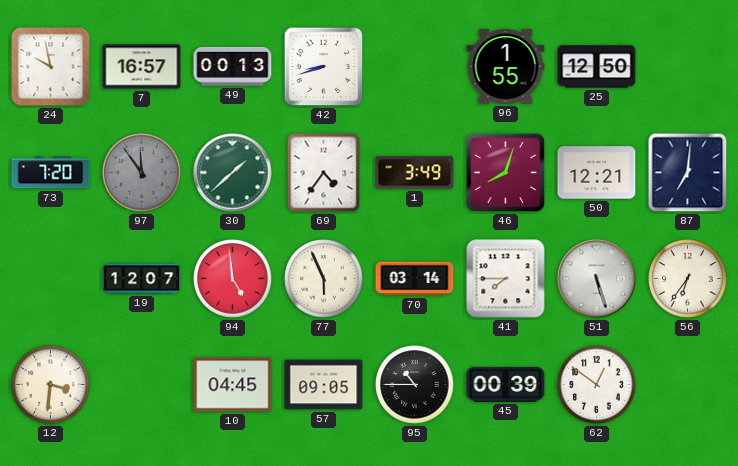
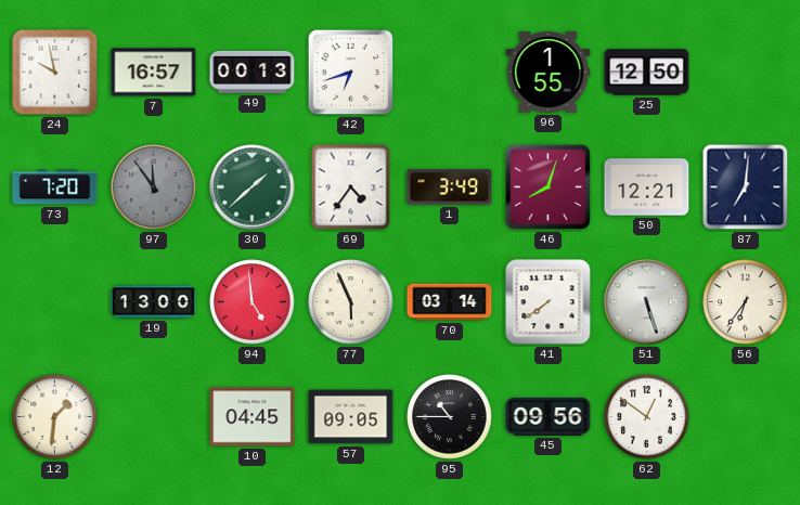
42: 8:42 -> 6:42 (351, 73)
19: 12:07 -> 13:00 (154, 302)
41: 7:45 -> 7:39 (549, 302)
12: 3:31 -> 1:31 (55, 417)
45: 00:39 -> 09:56 (549, 416)
